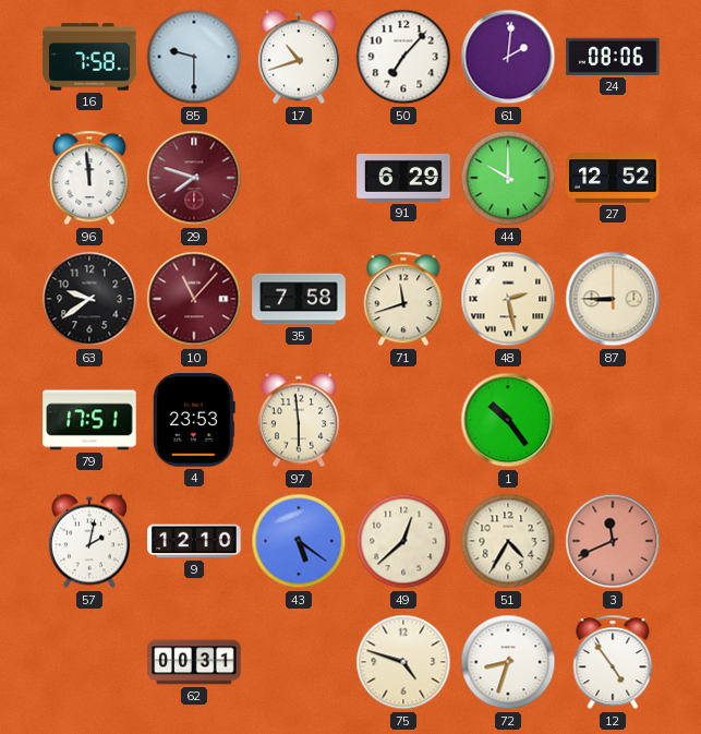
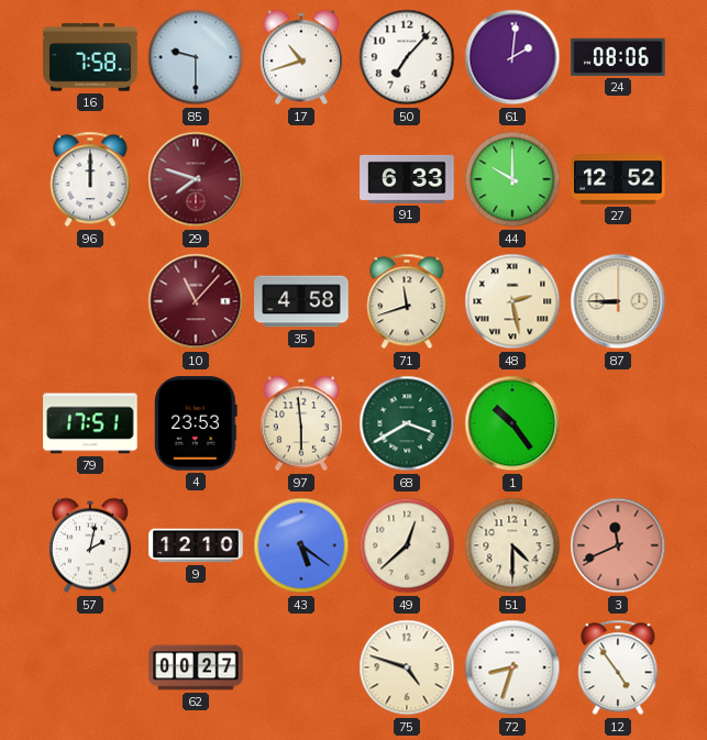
96: 11:59 -> 12:00 (90, 179)
91: 6:29 -> 6:33 (407, 179)
63: 9:39 -> none (89, 299)
35: 7:58 -> 4:58 (301, 301)
68: none -> 3:40 (407, 423)
51: 4:35 -> 4:30 (512, 545)
62: 00:31 -> 00:27 (196, 667)
